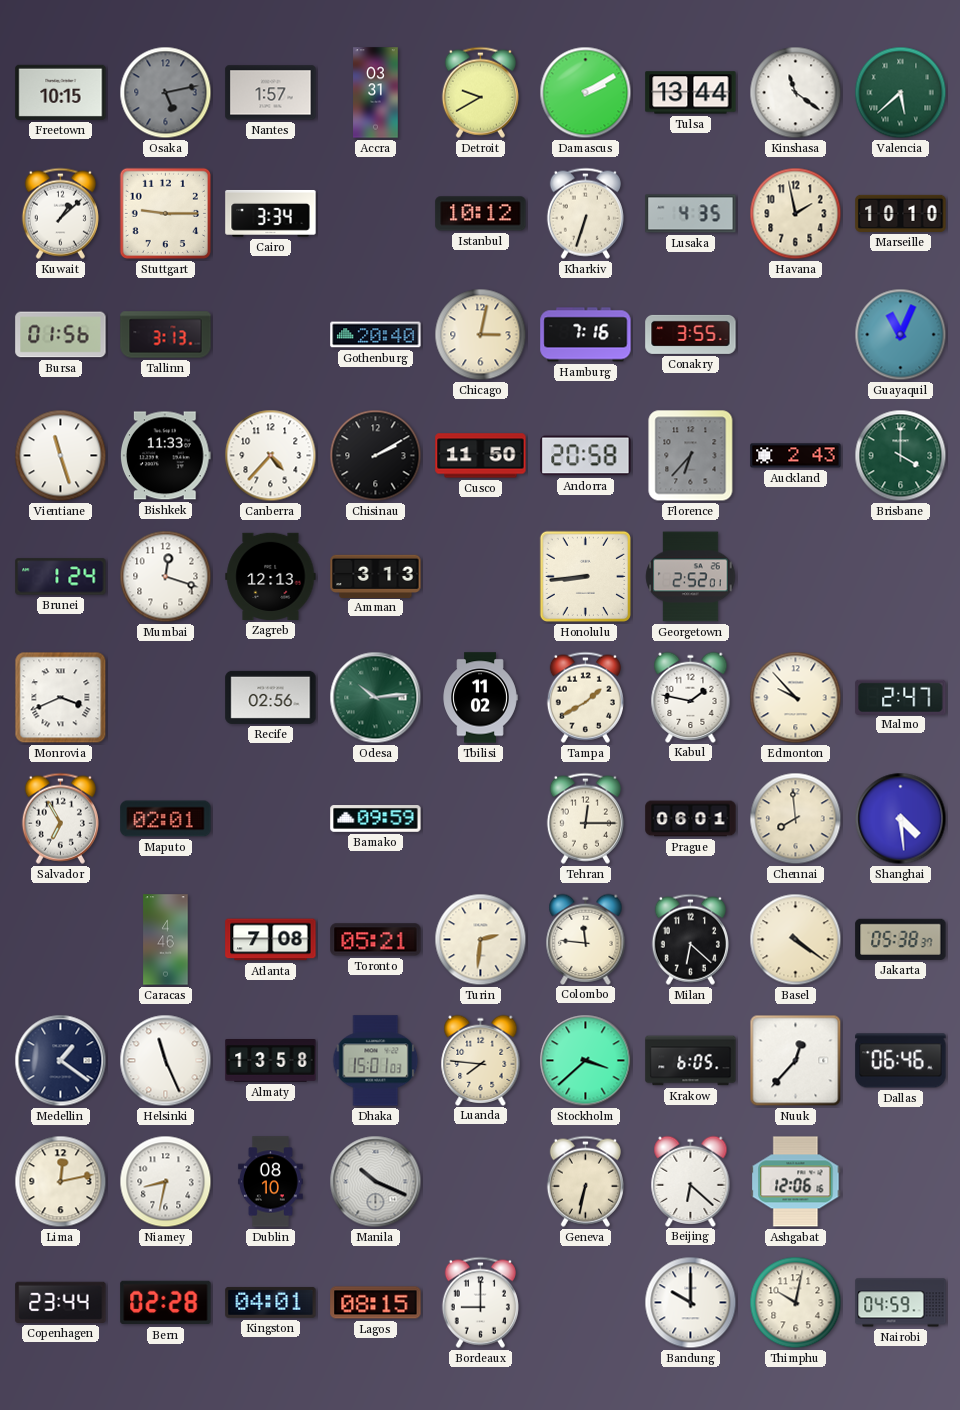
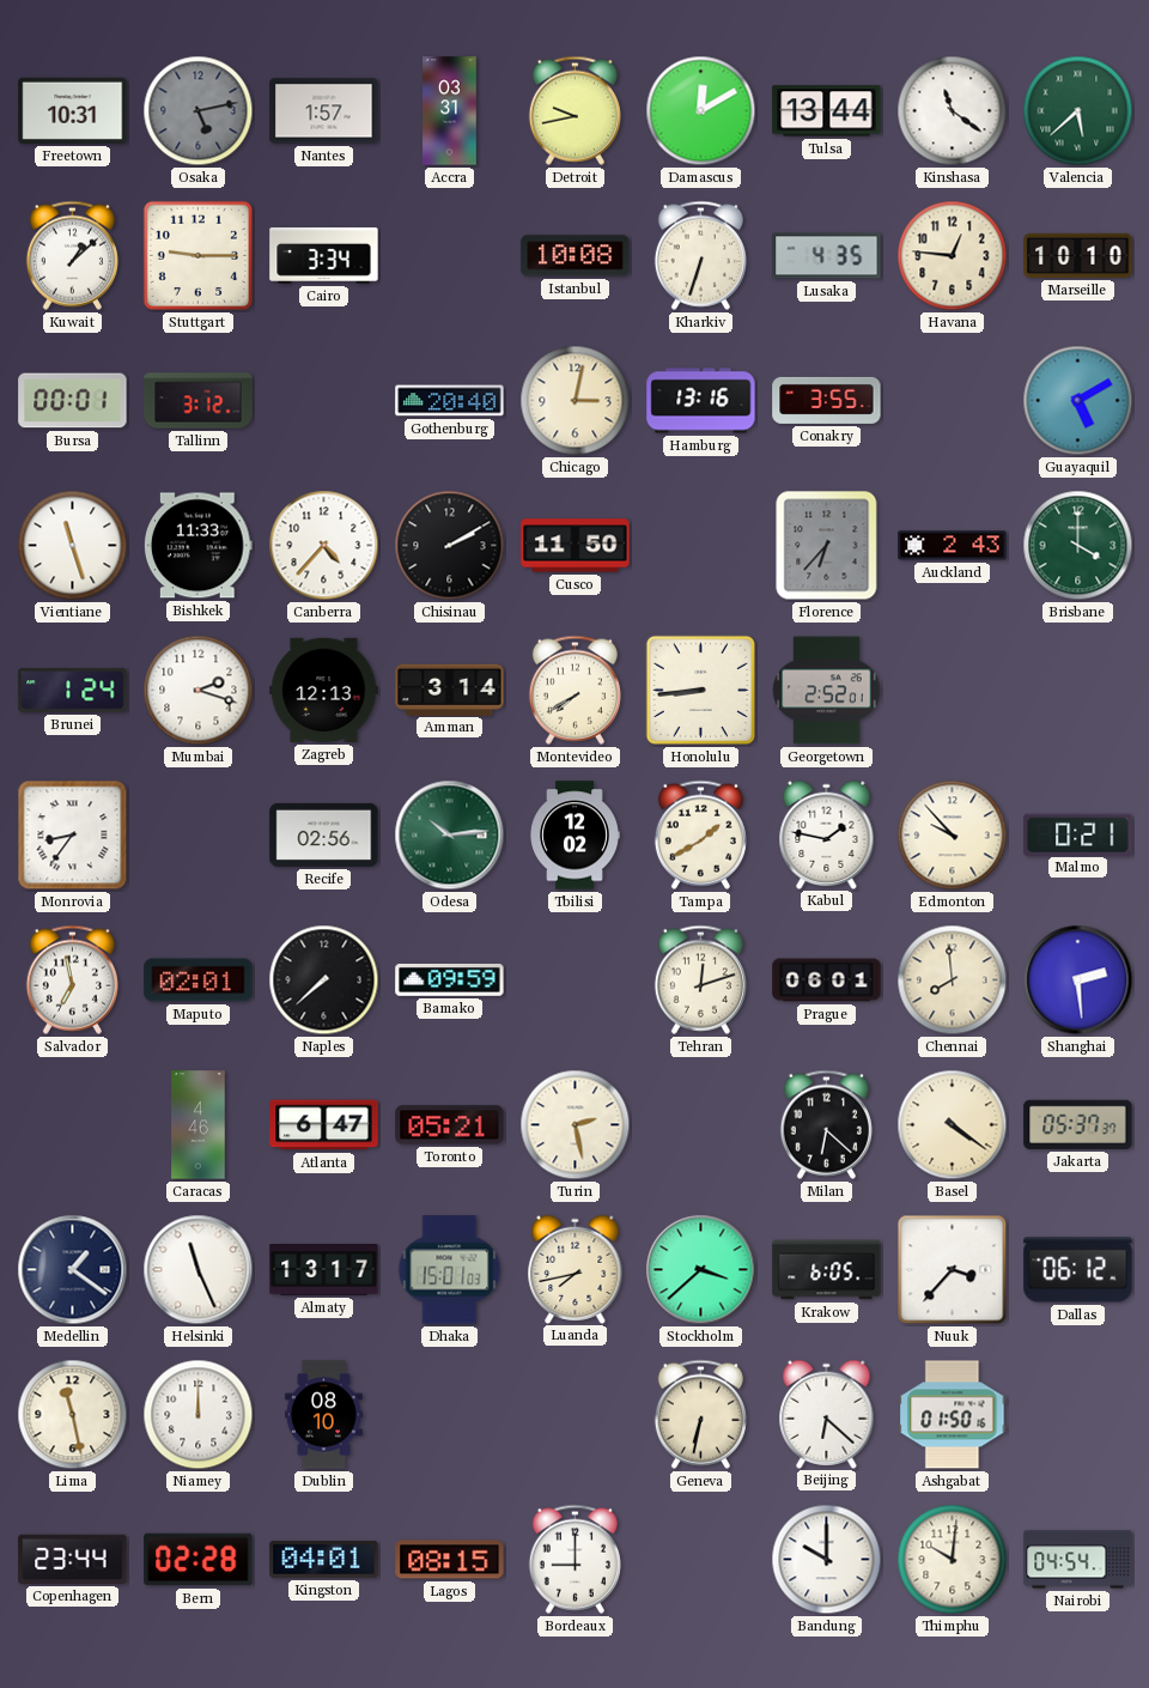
Freetown: 10:15 -> 10:31 (73, 110)
Detroit: 9:40 -> 9:43 (574, 110)
Damascus: 2:10 -> 12:10 (701, 111)
Istanbul: 10:12 -> 10:08 (576, 256)
Havana: 1:58 -> 12:46 (953, 256)
Bursa: 01:56 -> 00:01 (73, 401)
Tallinn: 3:13 -> 3:12 (199, 401)
Hamburg: 7:16 -> 13:16 (701, 401)
Guayaquil: 11:04 -> 5:10 (1078, 401)
Andorra: 20:58 -> none (586, 456)
Mumbai: 12:18 -> 2:18 (199, 691)
Amman: 3:13 -> 3:14 (450, 690)
Montevideo: none -> 7:40 (574, 690)
Monrovia: 3:41 -> 8:36 (73, 836)
Tbilisi: 11:02 -> 12:02 (574, 836)
Malmo: 2:47 -> 0:21 (1078, 834)
Salvador: 6:55 -> 6:58 (72, 979)
Naples: none -> 7:38 (324, 980)
Tehran: 12:15 -> 12:12 (700, 979)
Shanghai: 4:29 -> 2:29 (1078, 980)
Atlanta: 7:08 -> 6:47 (324, 1125)
Turin: 2:31 -> 2:28 (576, 1125)
Colombo: 11:46 -> none (586, 939)
Jakarta: 05:38 -> 05:37 (1078, 1124)
Almaty: 13:58 -> 13:17 (324, 1270)
Luanda: 7:46 -> 7:43 (576, 1269)
Nuuk: 12:37 -> 3:37 (953, 1270)
Dallas: 06:46 -> 06:12 (1078, 1270)
Lima: 12:13 -> 11:28 (73, 1415)
Niamey: 8:32 -> 12:00 (199, 1415)
Manila: 10:19 -> none (376, 1182)
Ashgabat: 12:06 -> 01:50 (953, 1415)
Thimphu: 10:02 -> 10:01 (953, 1560)
Nairobi: 04:59 -> 04:54 (1078, 1560)
